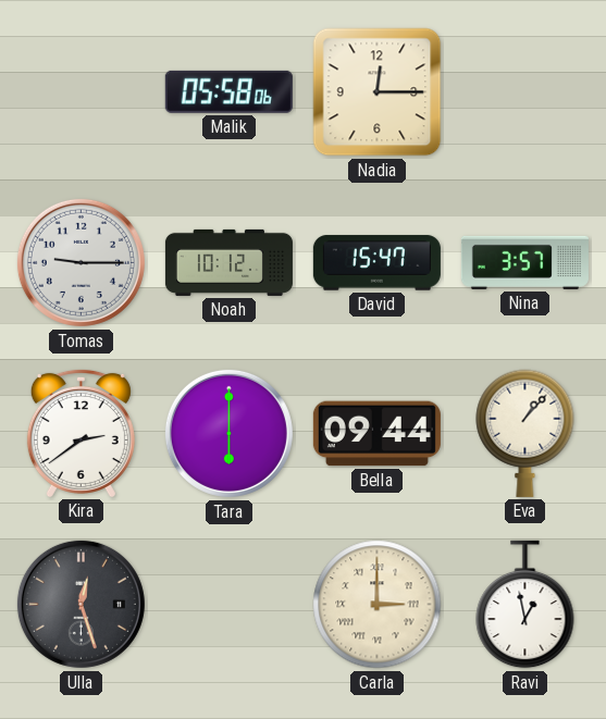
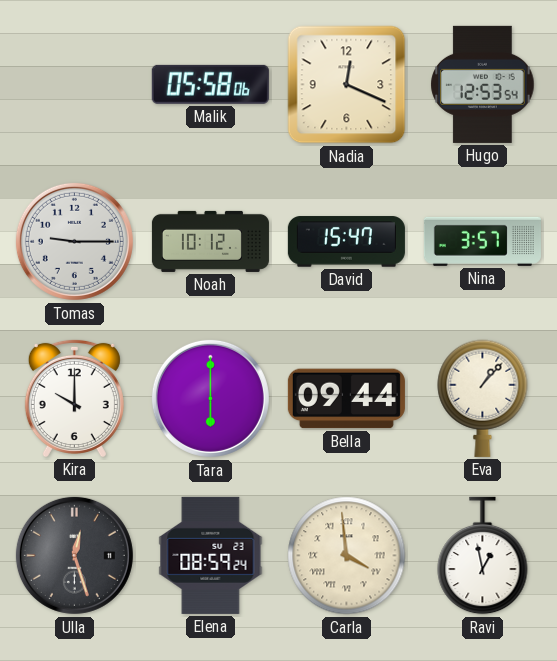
Nadia: 12:15 -> 12:19 (347, 85)
Hugo: none -> 12:53 (483, 84)
Kira: 2:39 -> 10:00 (74, 398)
Elena: none -> 08:59 (211, 555)
Carla: 3:00 -> 3:59 (347, 556)
